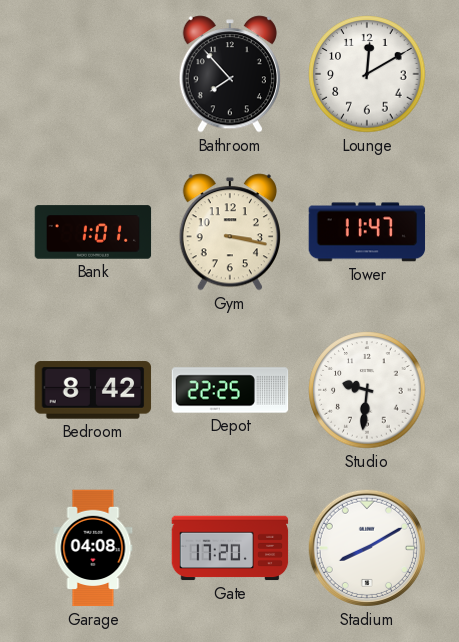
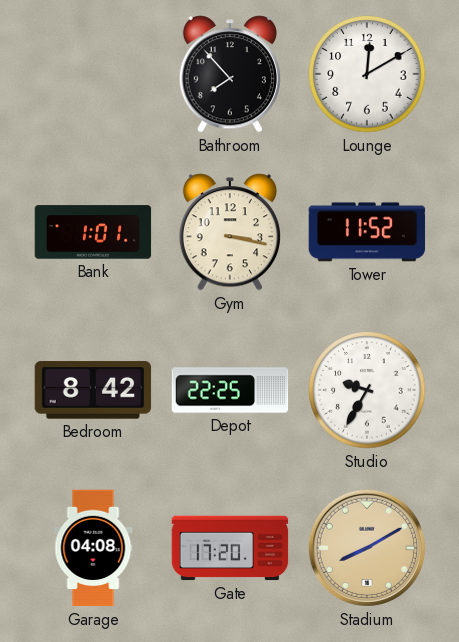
Tower: 11:47 -> 11:52 (367, 232)
Studio: 9:31 -> 9:35 (367, 390)
Stadium dial: white -> champagne (367, 548)
